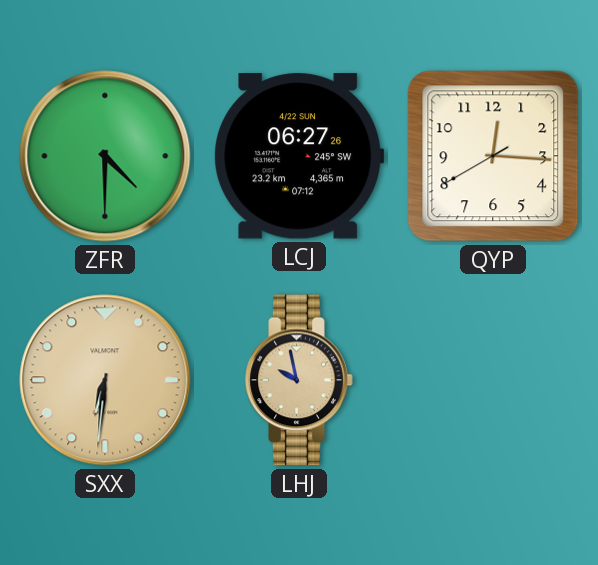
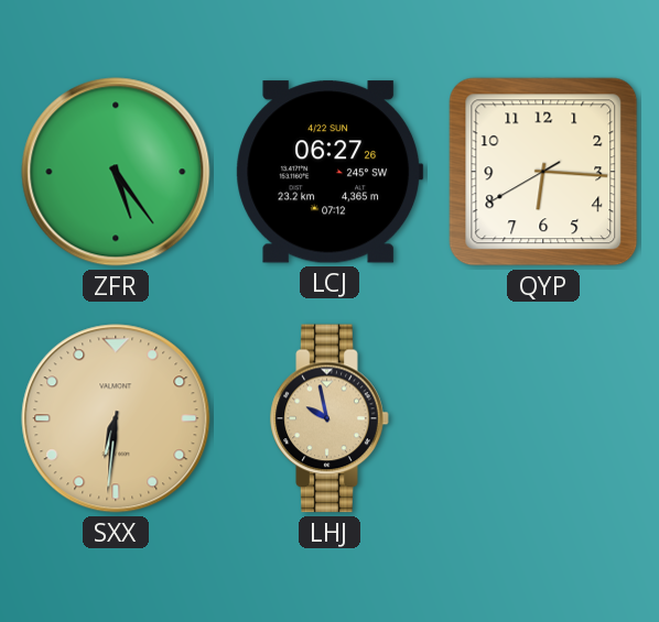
ZFR: 4:30 -> 5:24 (116, 172)
QYP: 12:15 -> 6:15 (543, 172)
